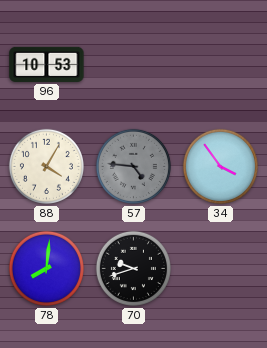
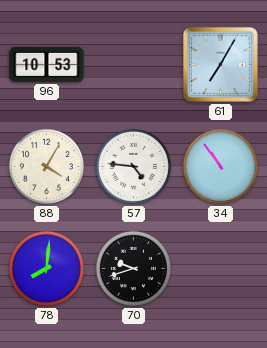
61: none -> 7:05 (220, 64)
57 dial: grey -> white (133, 166)
34: 3:54 -> 10:54 (220, 166)
